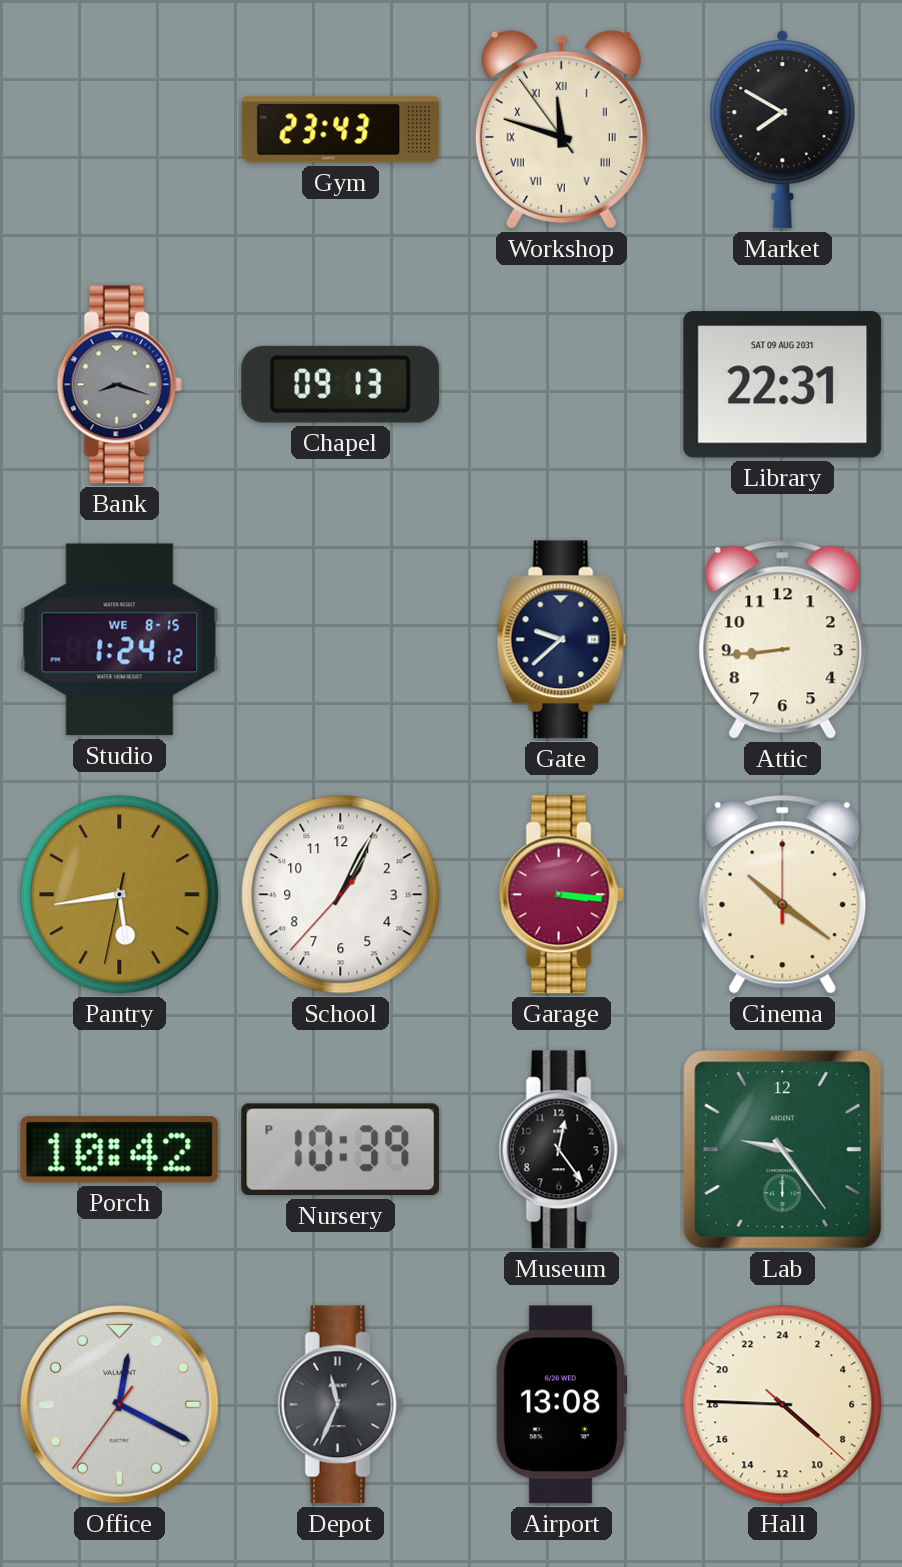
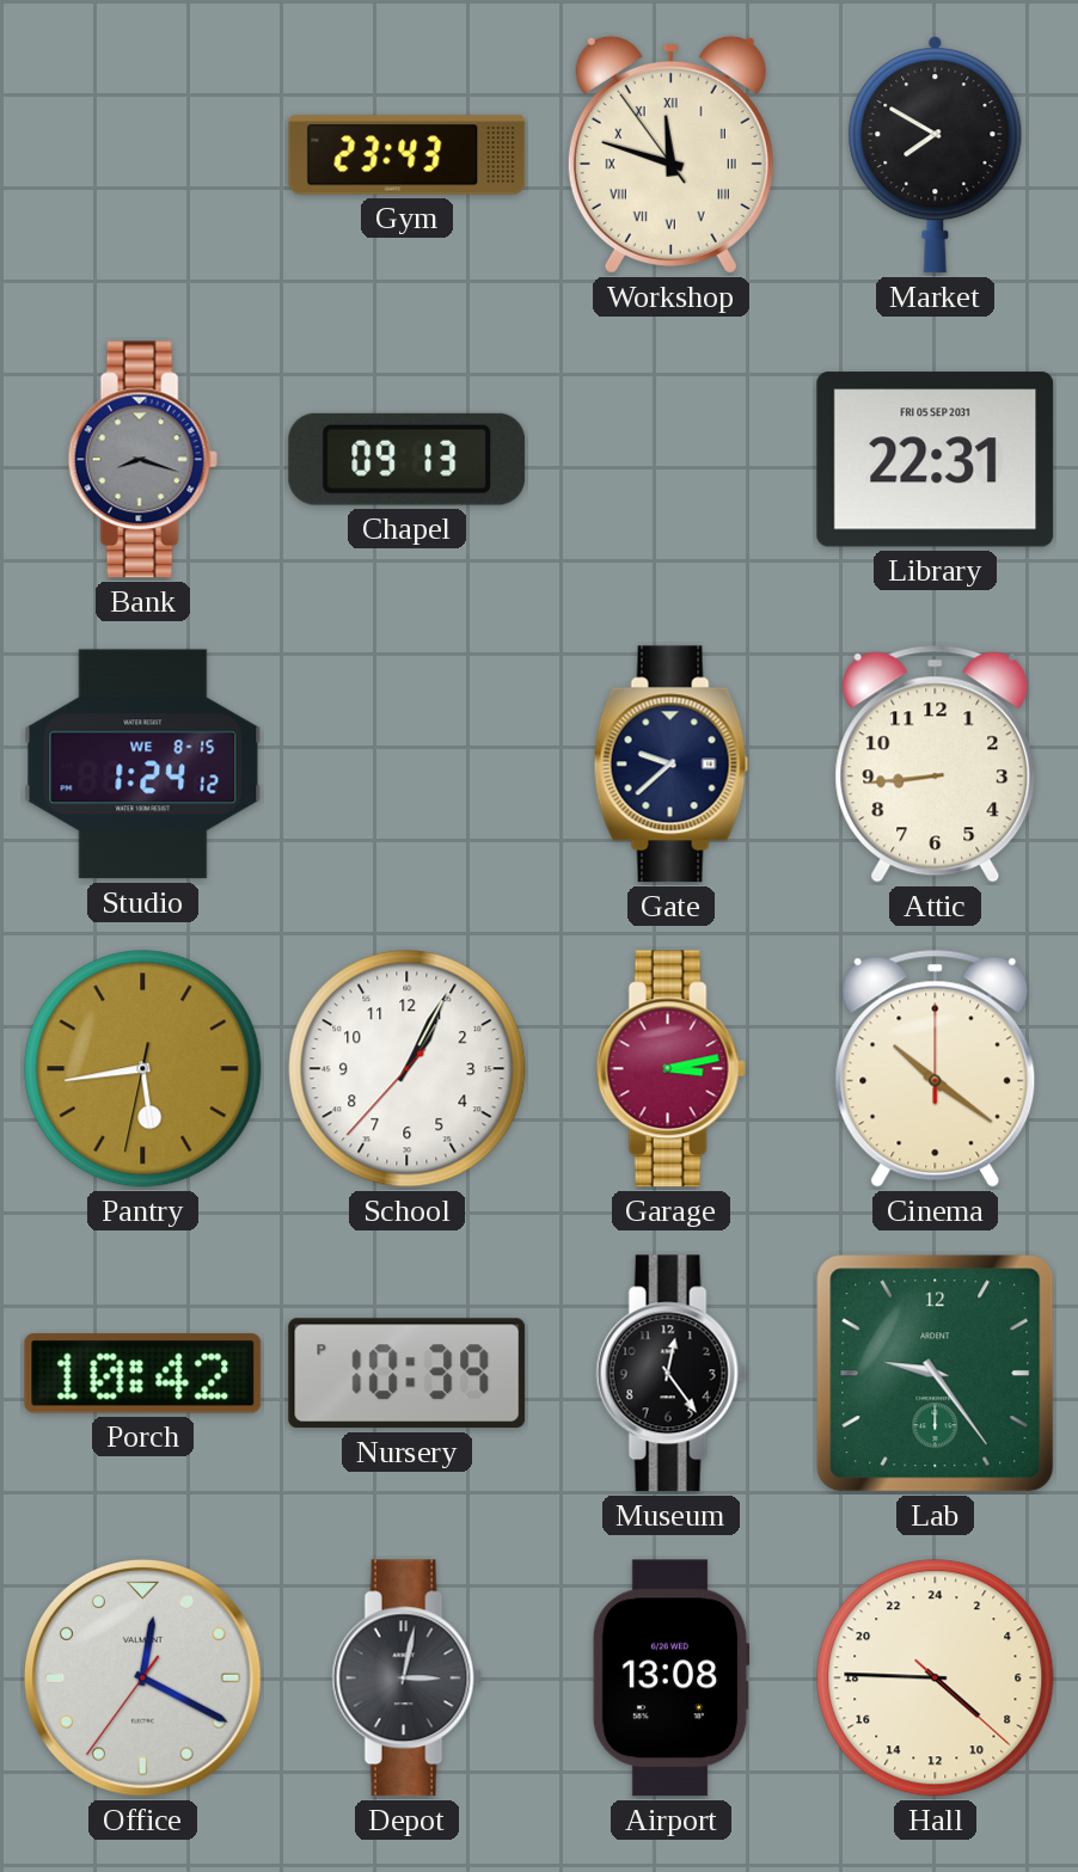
Library date: SAT 09 AUG 2031 -> FRI 05 SEP 2031 (936, 460)
Garage: 3:16 -> 3:13 (670, 1069)
Depot: 11:34 -> 3:02 (406, 1678)
